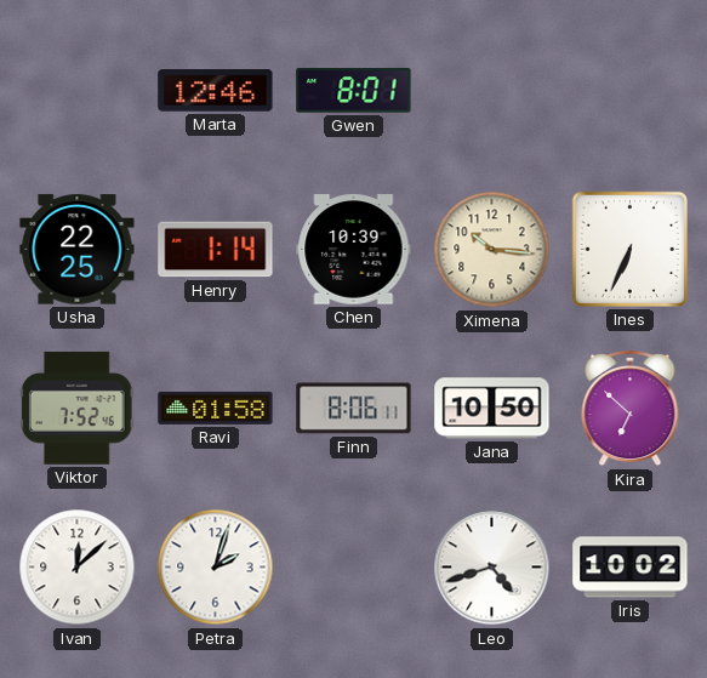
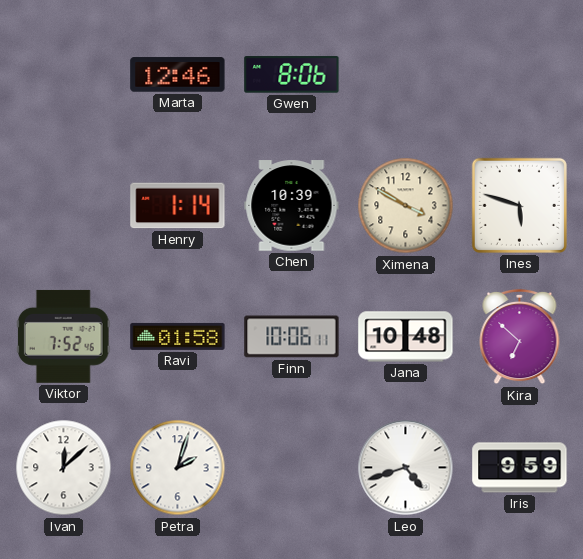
Gwen: 8:01 -> 8:06 (292, 75)
Usha: 22:25 -> none (78, 250)
Ximena: 10:16 -> 3:50 (406, 206)
Ines: 6:34 -> 5:48 (519, 205)
Finn: 8:06 -> 10:06 (292, 337)
Jana: 10:50 -> 10:48 (406, 337)
Iris: 10:02 -> 9:59 (520, 468)
